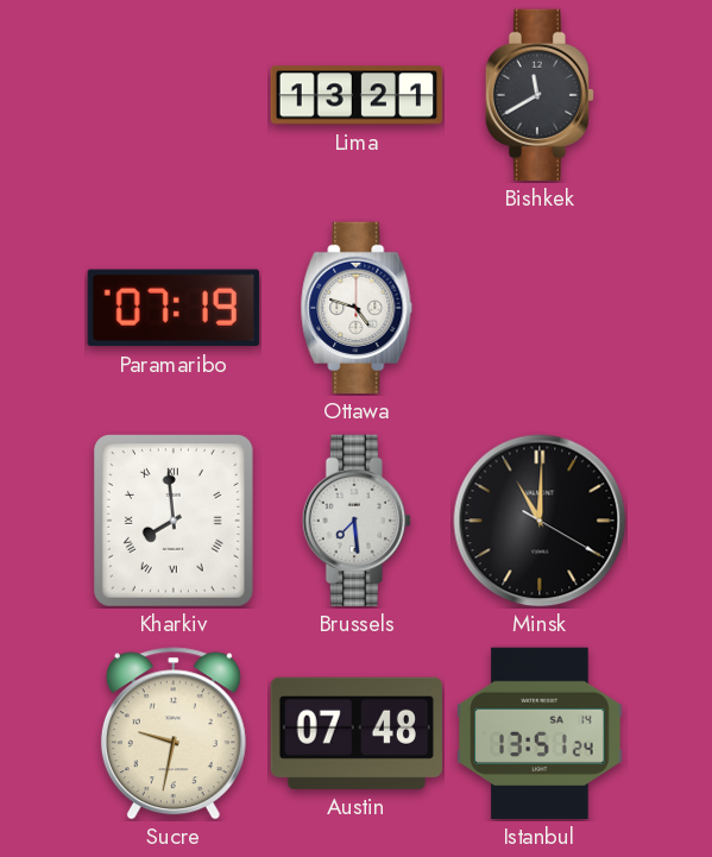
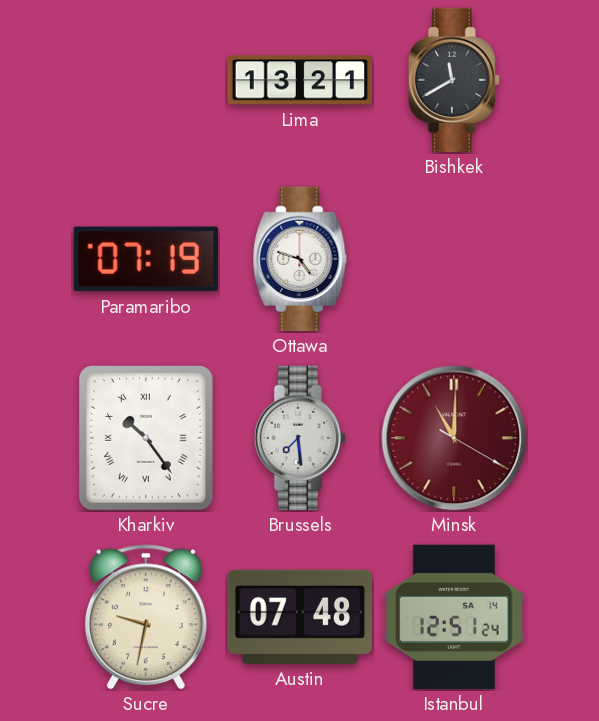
Kharkiv: 7:59 -> 10:24 (146, 438)
Minsk dial: black -> burgundy (454, 438)
Istanbul: 13:51 -> 12:51 (454, 617)
